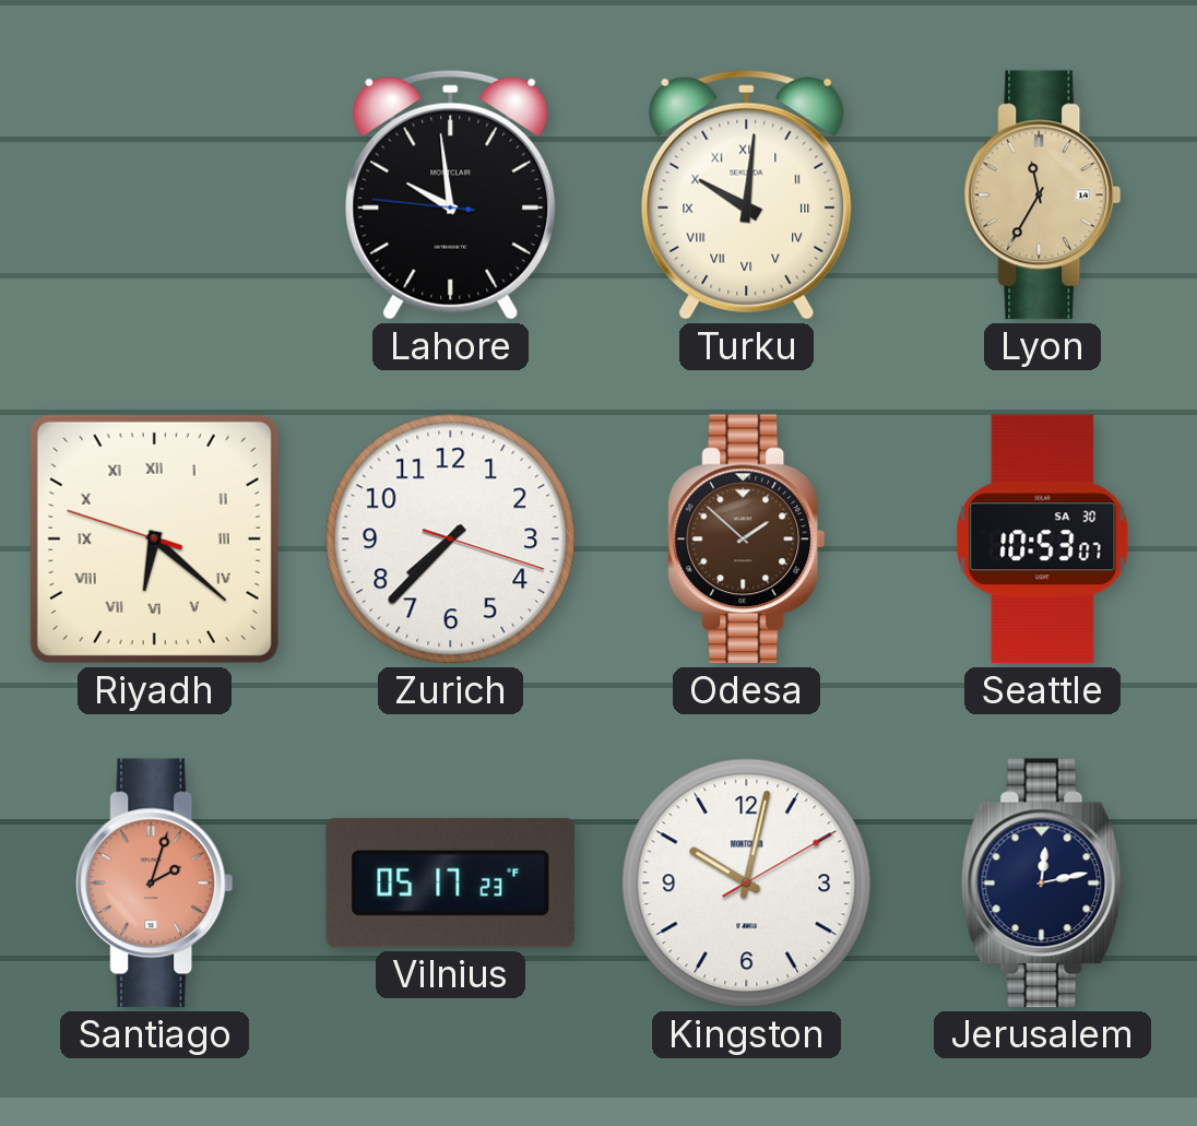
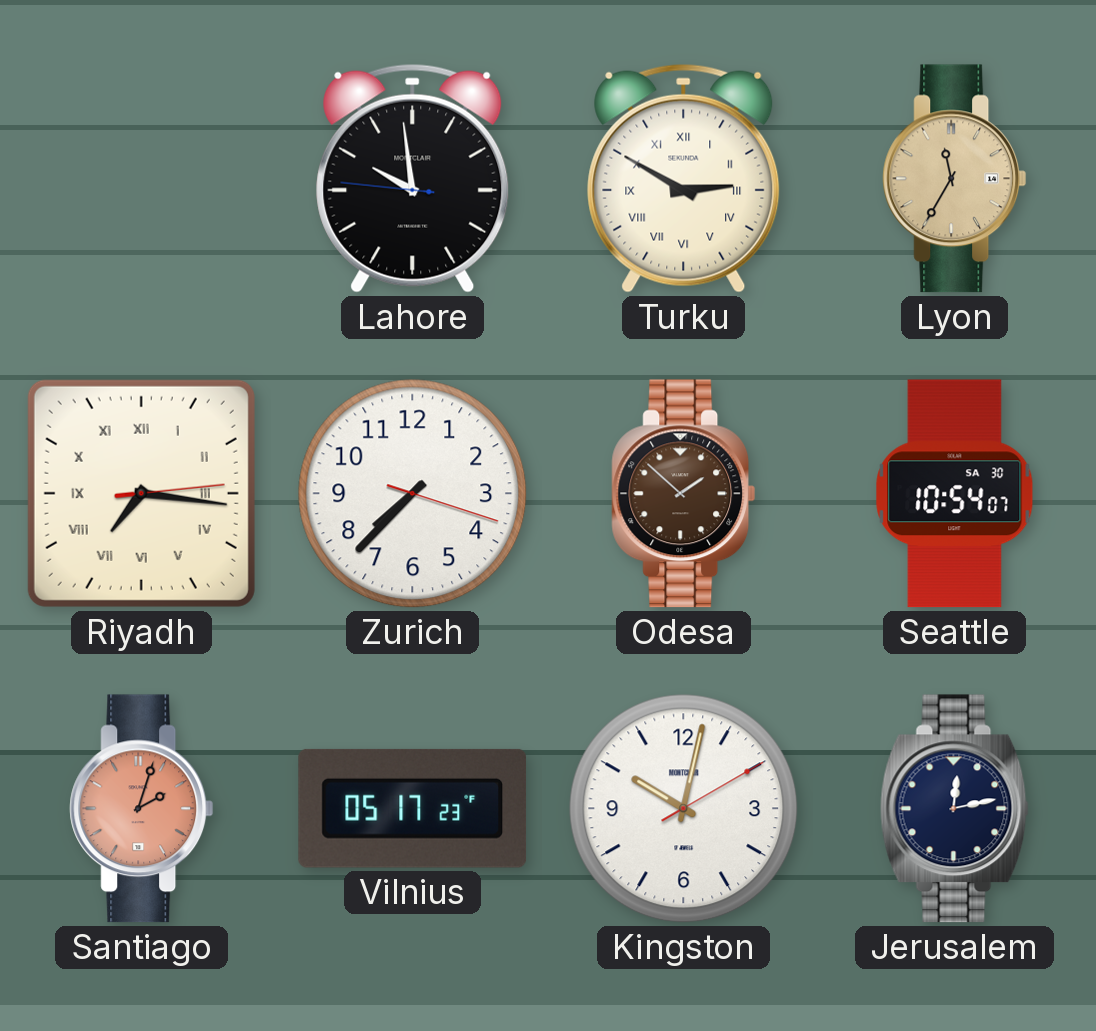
Turku: 10:01 -> 2:50 (684, 178)
Riyadh: 6:21 -> 7:16 (141, 493)
Seattle: 10:53 -> 10:54 (955, 494)
